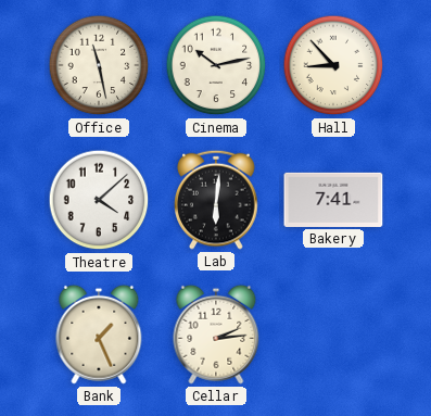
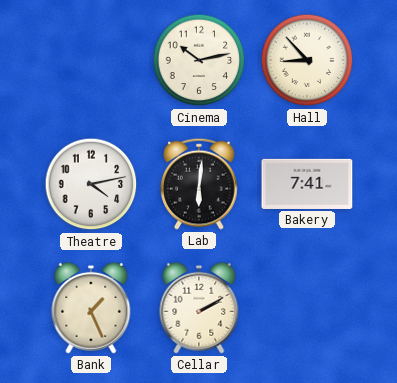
Office: 11:28 -> none (99, 65)
Theatre: 4:08 -> 4:13 (91, 184)
Cellar: 2:14 -> 2:10 (199, 308)
